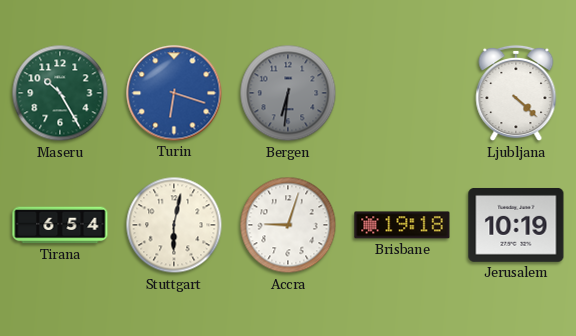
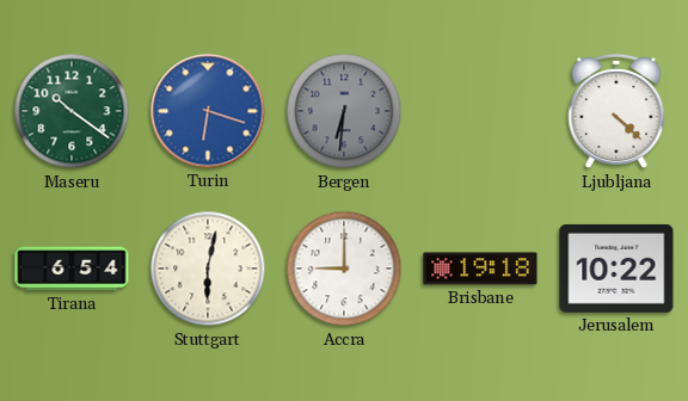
Maseru: 10:25 -> 10:21 (72, 111)
Accra: 9:03 -> 9:00 (344, 269)
Jerusalem: 10:19 -> 10:22 (616, 269)
